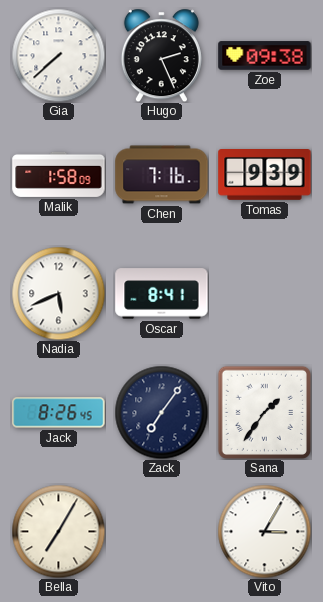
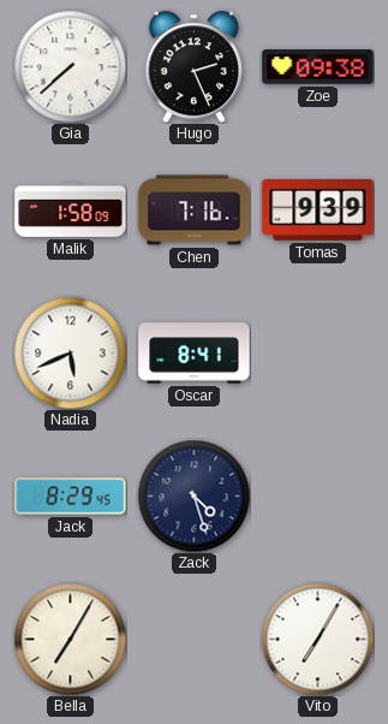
Jack: 8:26 -> 8:29 (71, 497)
Zack: 7:06 -> 4:27 (193, 495)
Sana: 1:36 -> none (264, 412)
Vito: 3:05 -> 7:05 (317, 639)
